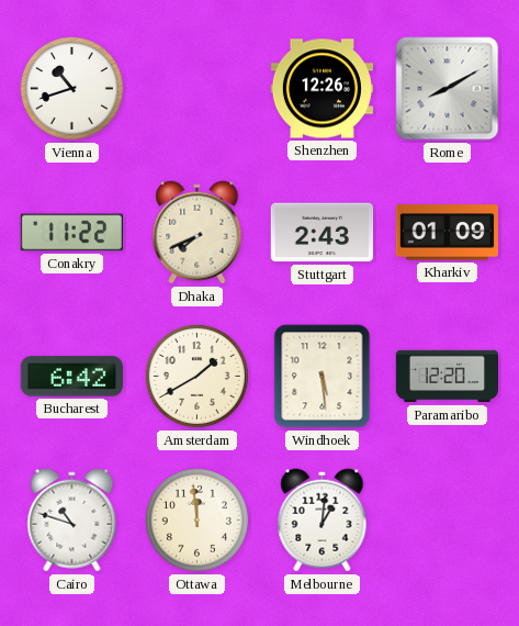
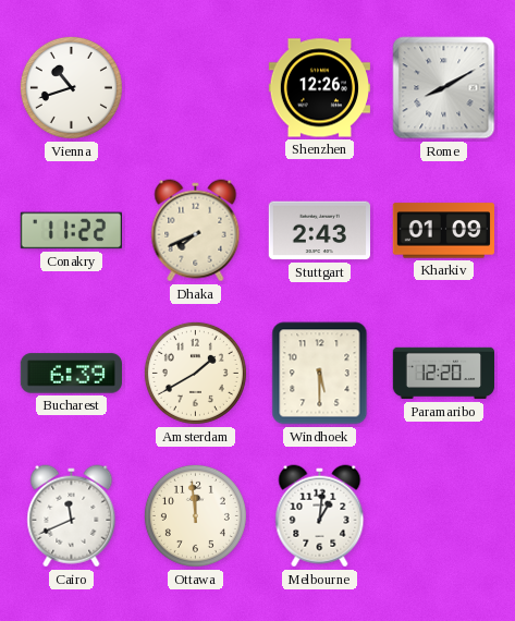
Bucharest: 6:42 -> 6:39 (71, 374)
Windhoek: 5:29 -> 5:30 (320, 374)
Cairo: 10:48 -> 11:41 (72, 516)
